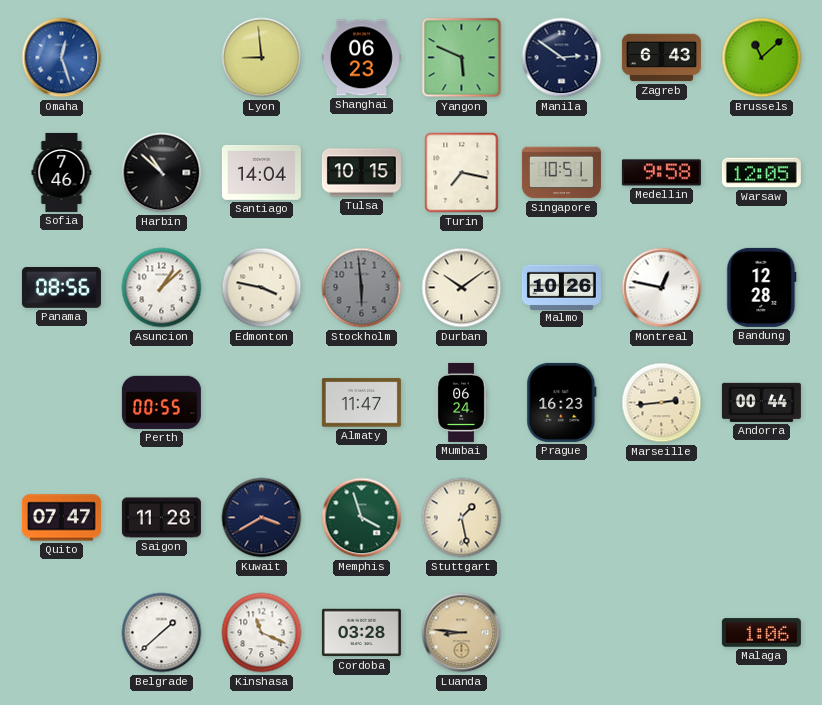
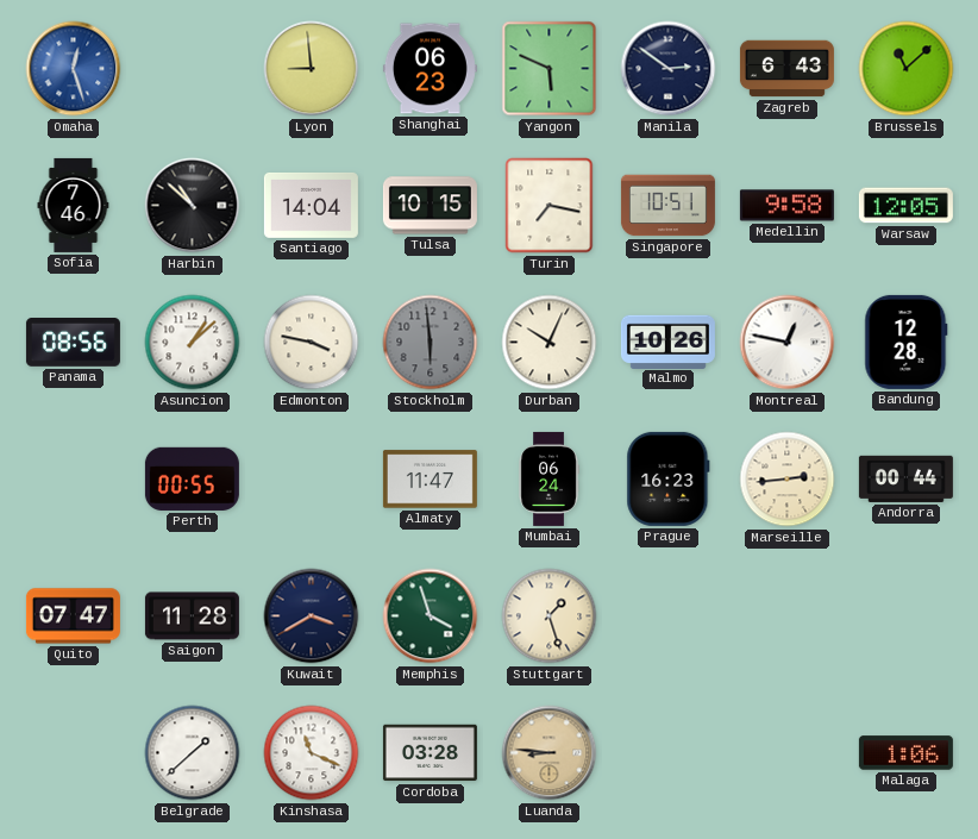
Durban: 10:09 -> 10:04 (550, 343)
Stuttgart: 1:28 -> 1:27 (550, 616)
